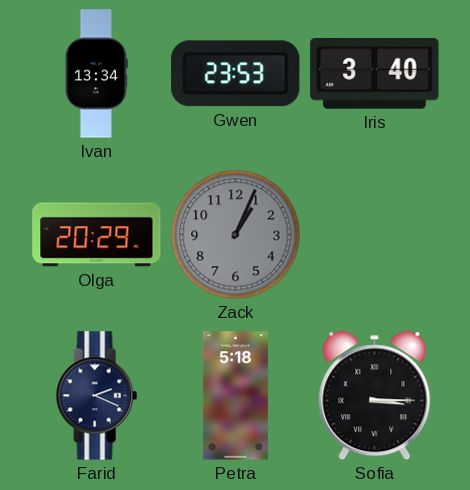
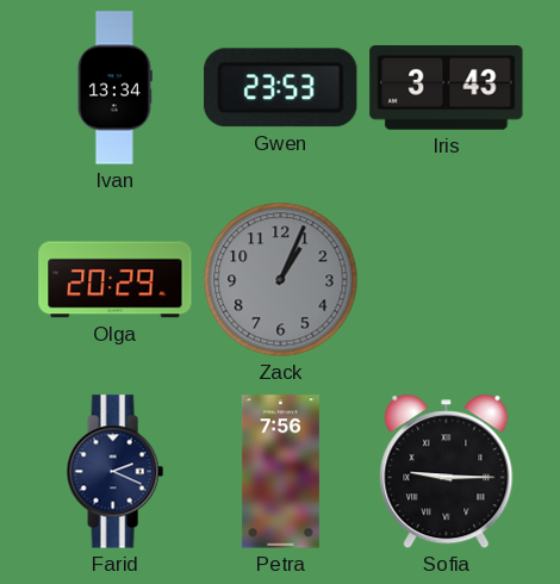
Iris: 3:40 -> 3:43 (447, 88)
Petra: 5:18 -> 7:56 (280, 472)
Sofia: 3:15 -> 9:15 (447, 472)
